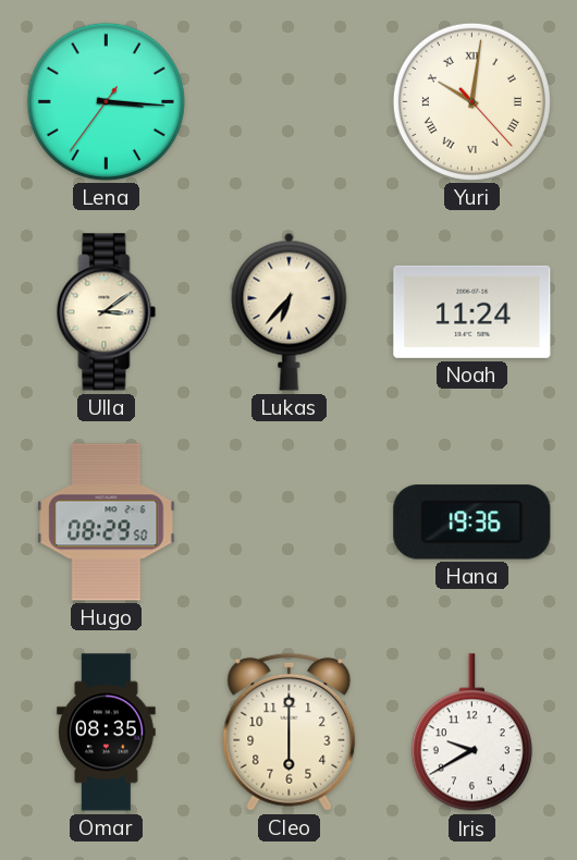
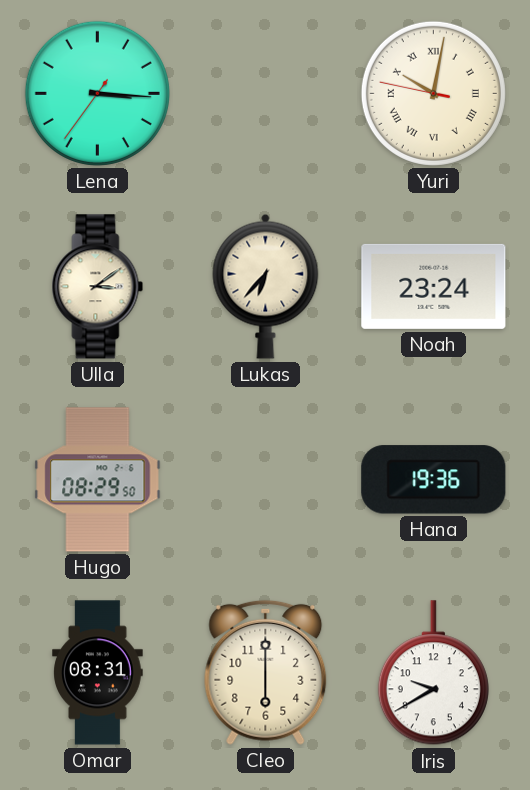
Yuri: 10:01:23 -> 10:01:47 (433, 93)
Noah: 11:24 -> 23:24 (434, 286)
Omar: 08:35 -> 08:31 (98, 673)
